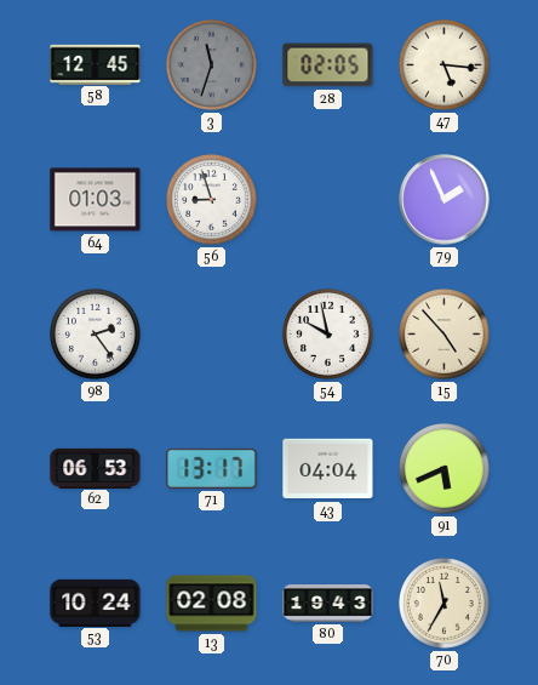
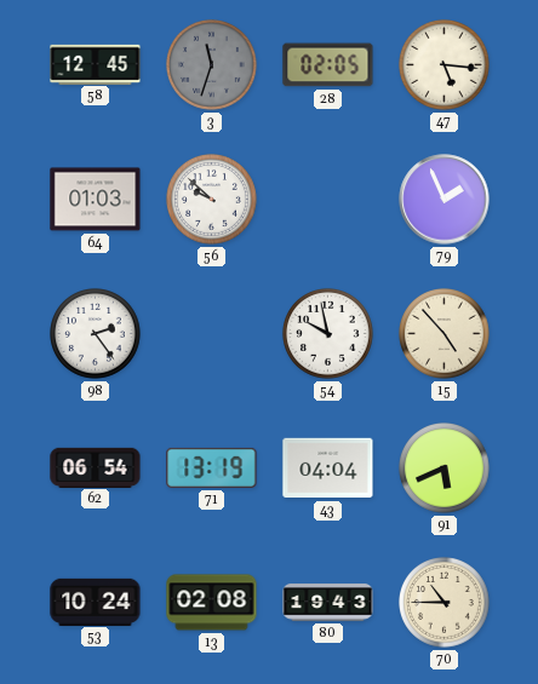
56: 8:57 -> 9:52 (212, 200)
62: 06:53 -> 06:54 (96, 467)
71: 13:17 -> 13:19 (212, 467)
70: 11:35 -> 10:45 (445, 603)
